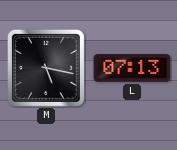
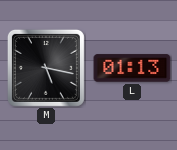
L: 07:13 -> 01:13 (132, 68)
